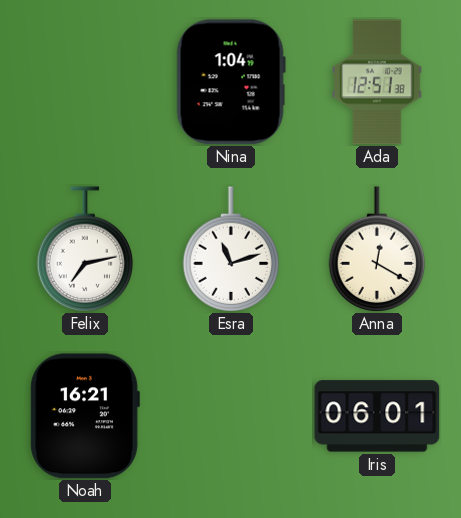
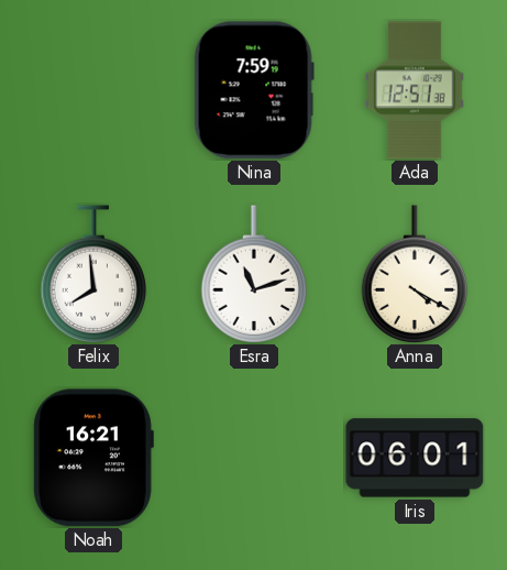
Nina: 1:04 -> 7:59 (254, 90)
Felix: 7:13 -> 7:59 (93, 274)
Anna: 12:20 -> 4:20 (415, 274)
